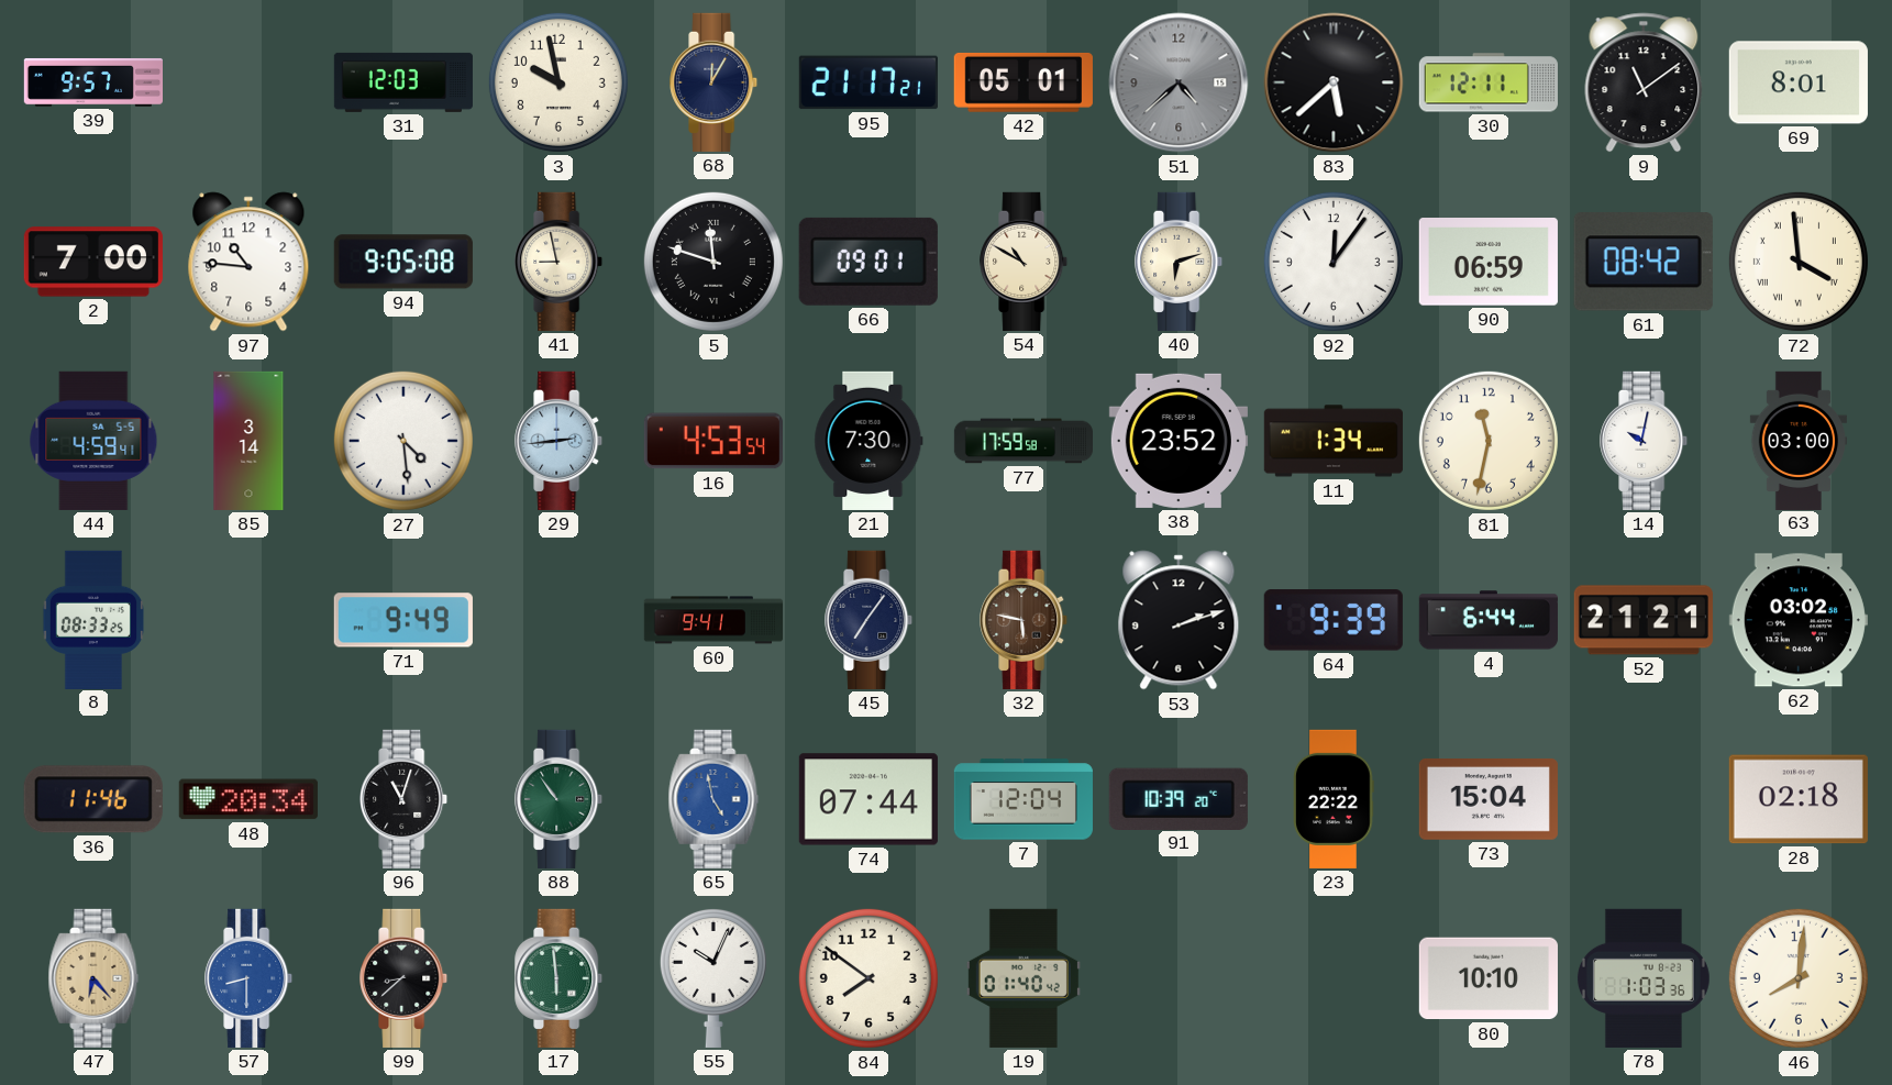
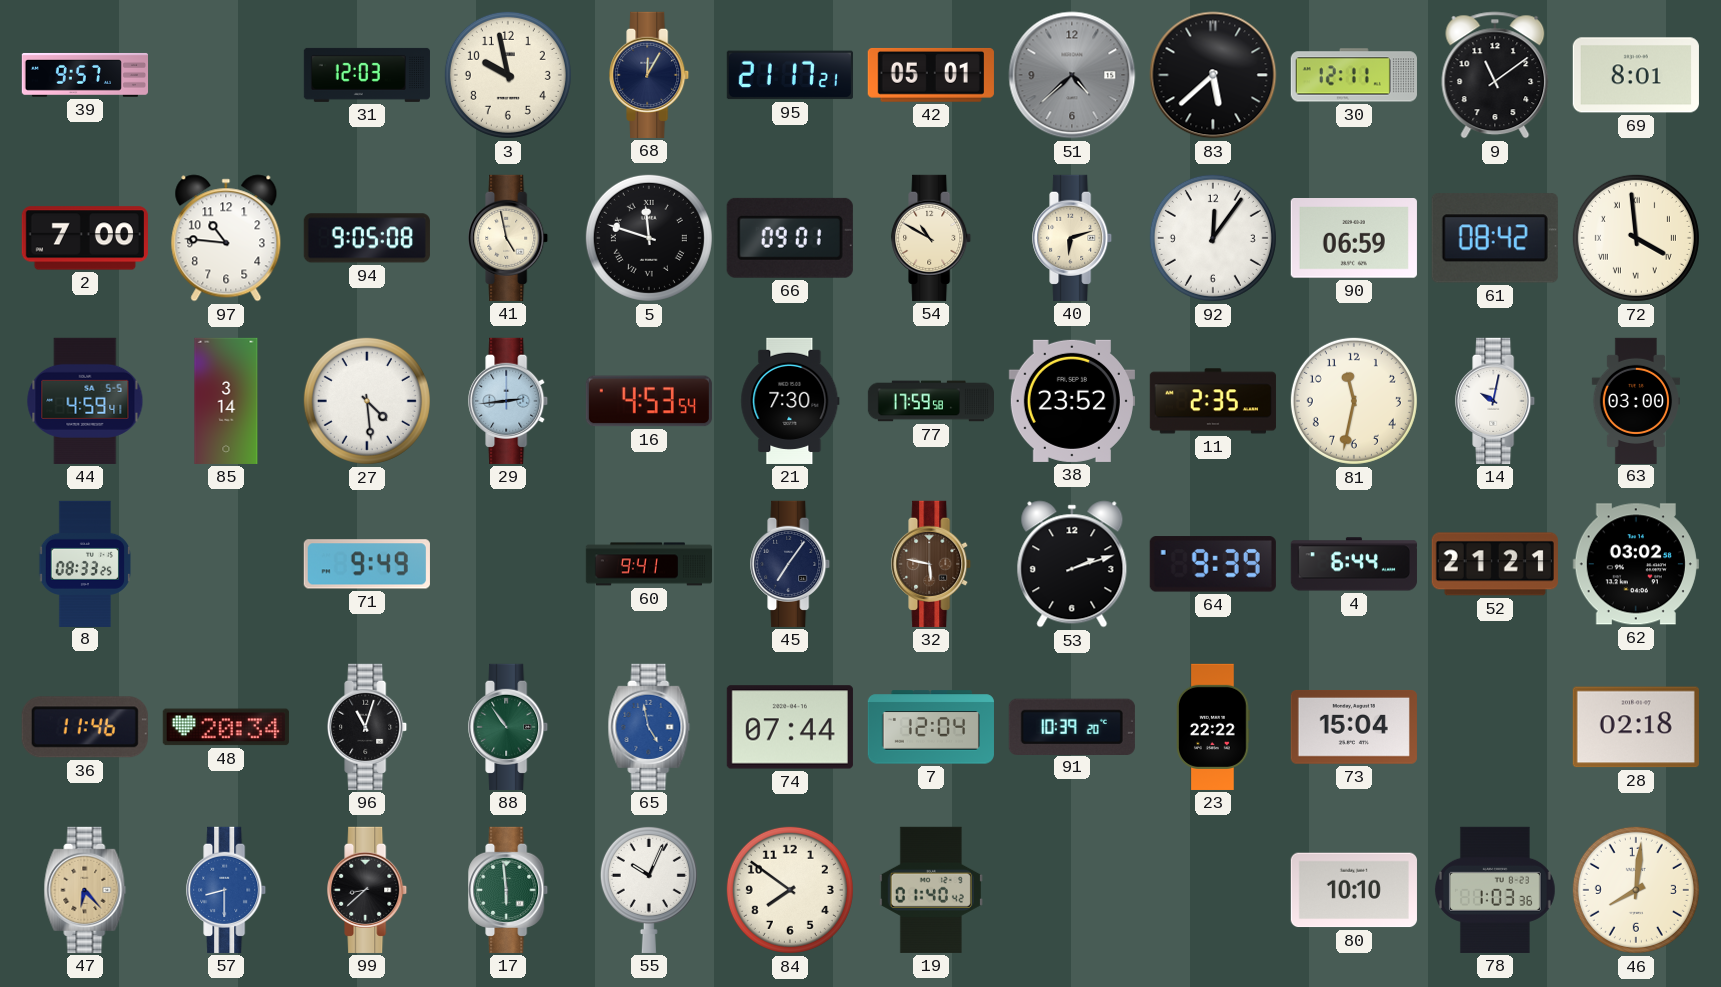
41: 8:58 -> 4:58 (509, 238)
11: 1:34 -> 2:35 (1213, 401)
